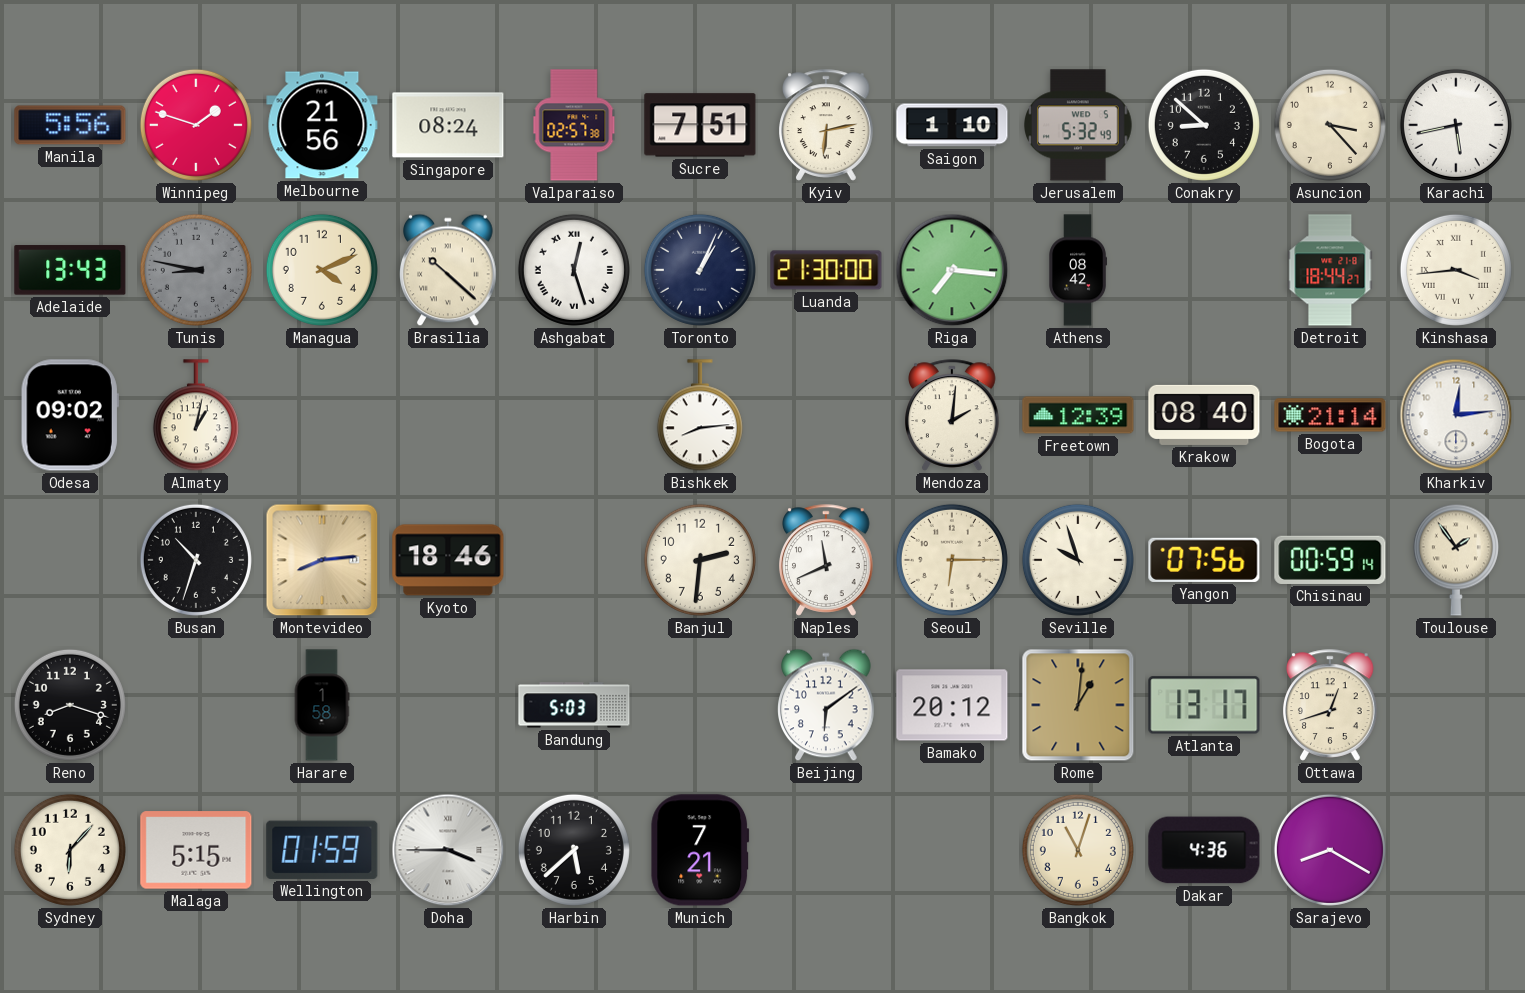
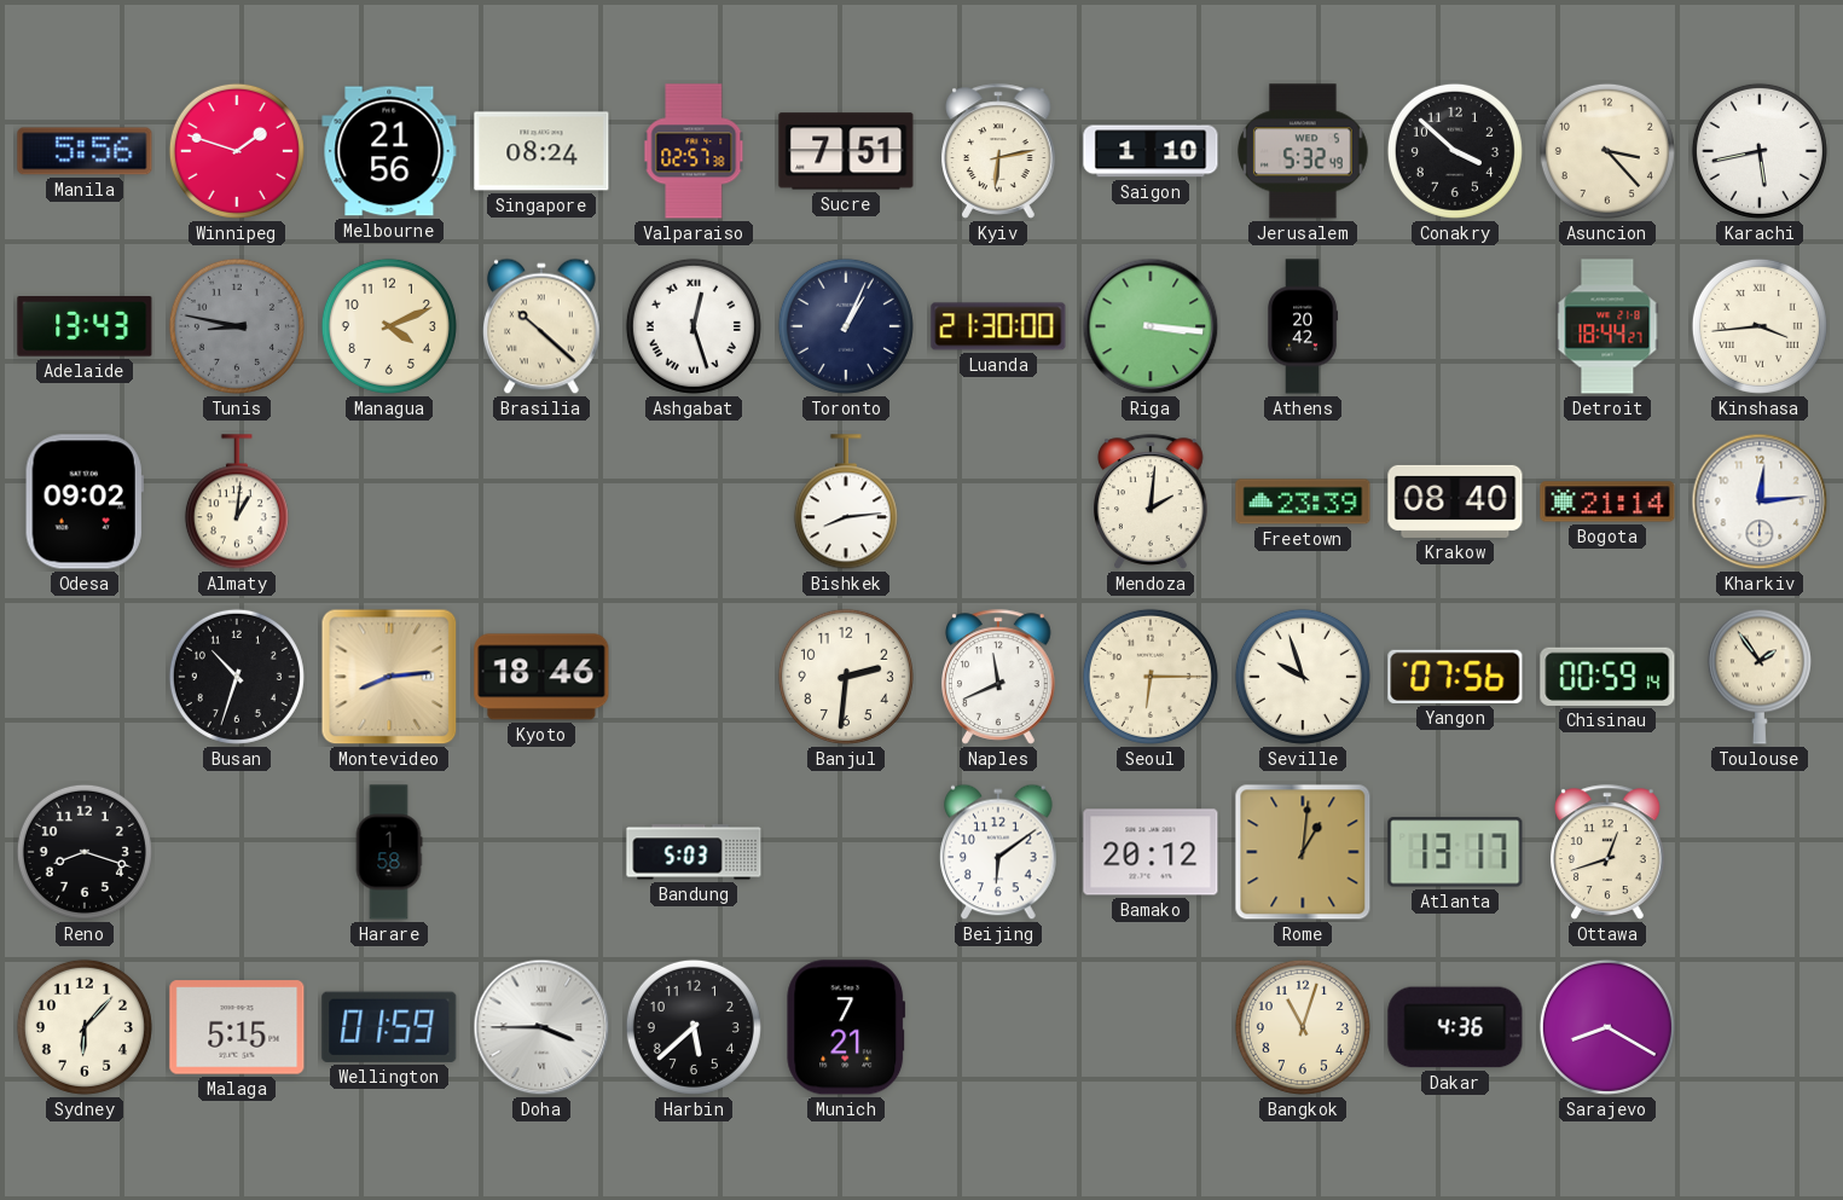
Conakry: 8:52 -> 3:52 (1455, 151)
Riga: 7:16 -> 3:16 (1151, 326)
Athens: 08:42 -> 20:42 (1302, 326)
Almaty: 1:02 -> 1:01 (237, 503)
Freetown: 12:39 -> 23:39 (1303, 502)
